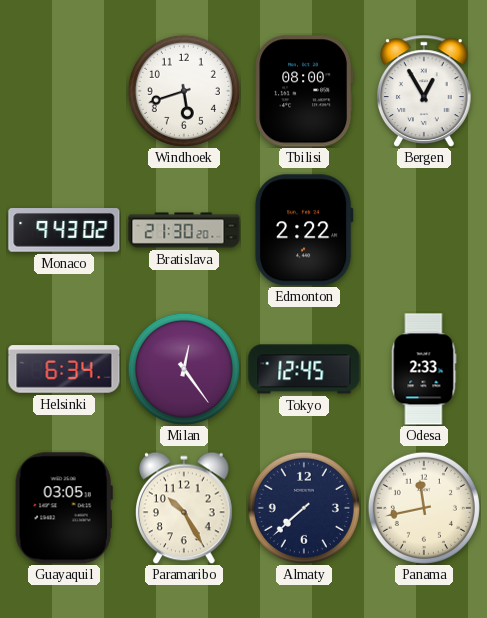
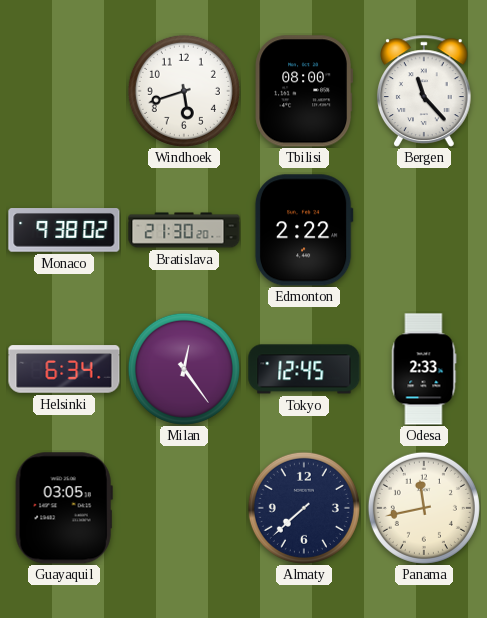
Bergen: 12:55 -> 11:23 (425, 91)
Monaco: 9:43 -> 9:38 (64, 230)
Paramaribo: 10:25 -> none (185, 508)
